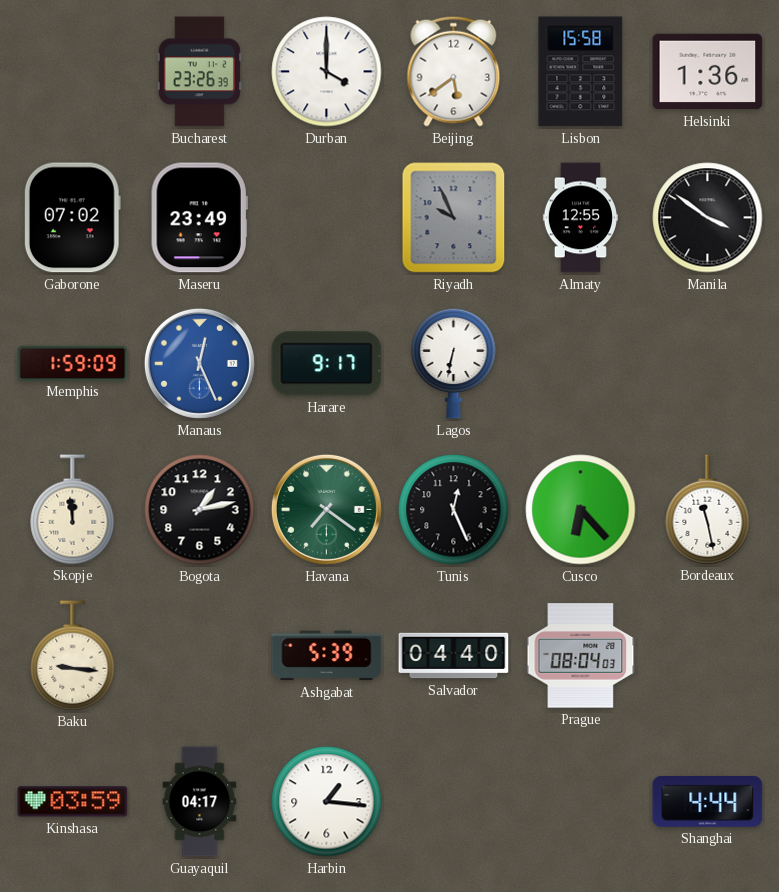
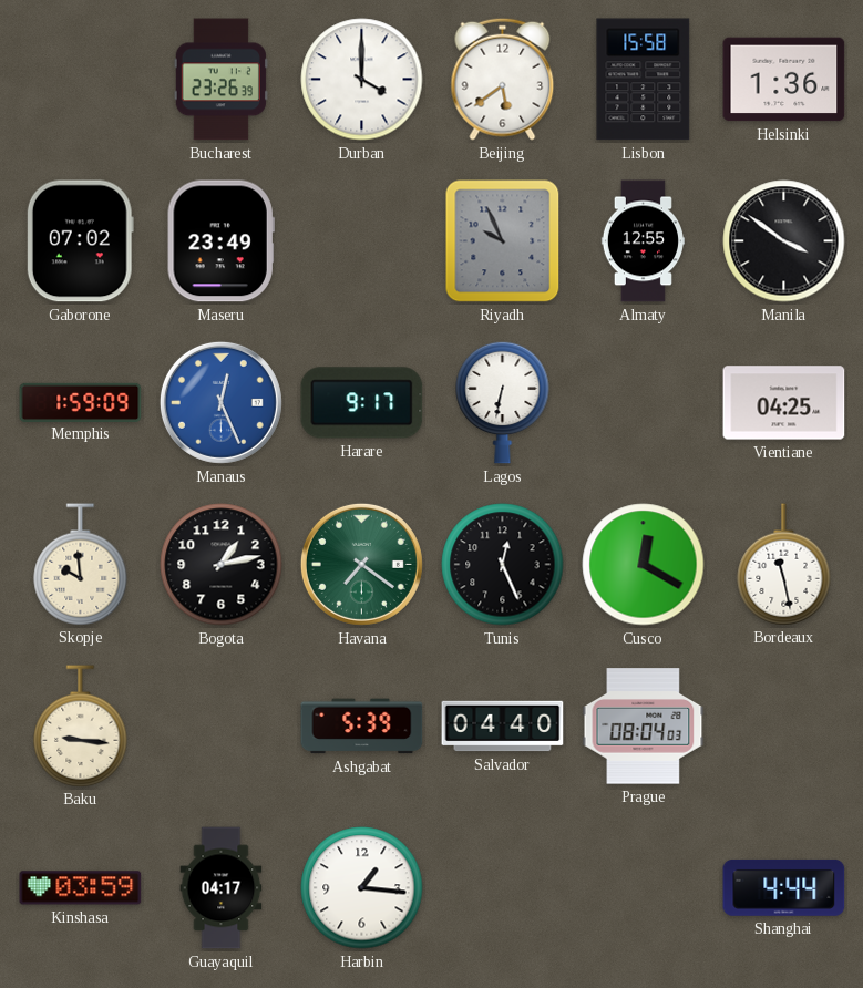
Vientiane: none -> 04:25 (784, 403)
Skopje: 11:59 -> 9:59 (81, 564)
Cusco: 6:23 -> 12:20 (644, 565)
